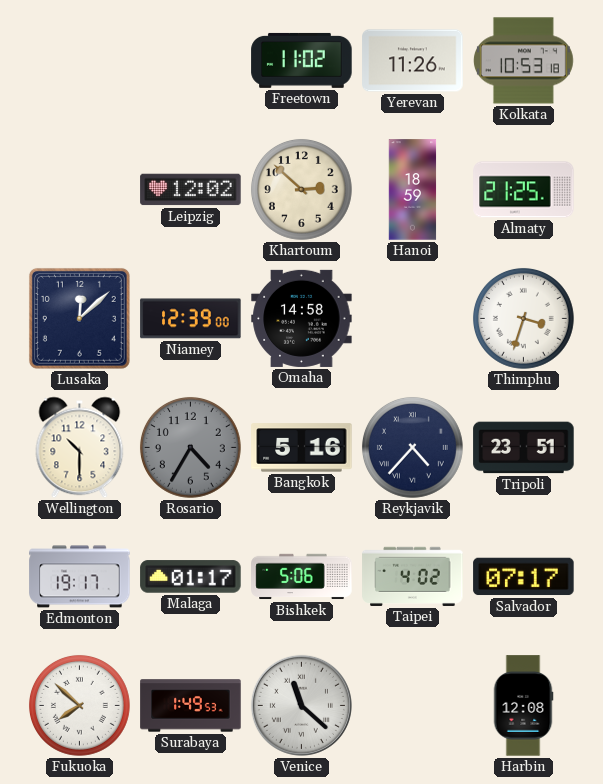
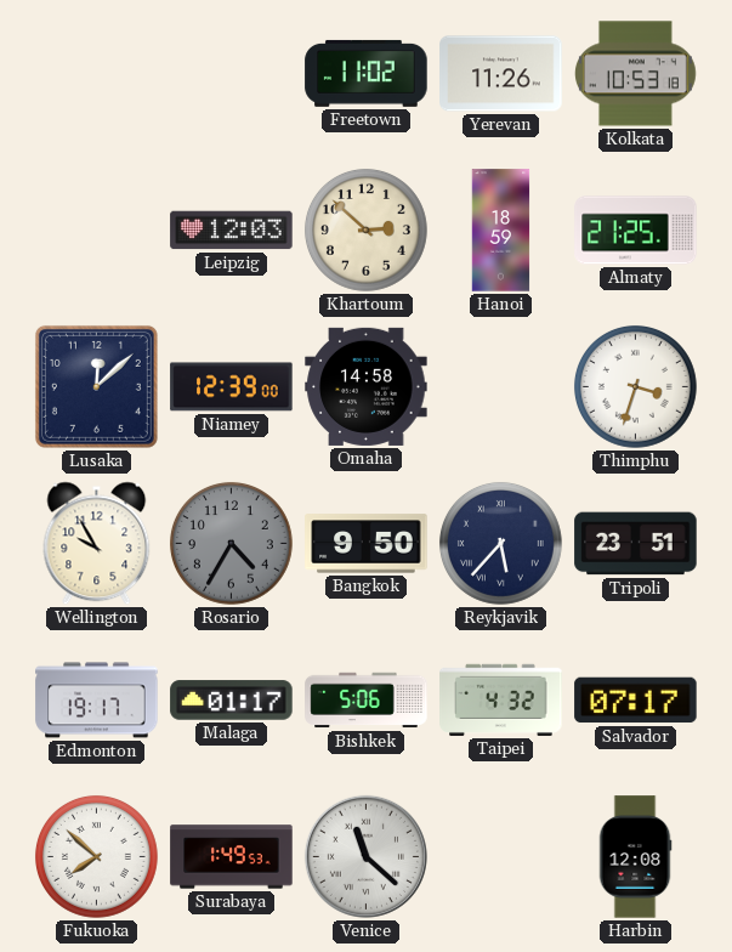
Leipzig: 12:02 -> 12:03 (232, 231)
Wellington: 10:30 -> 9:55 (97, 544)
Bangkok: 5:16 -> 9:50 (367, 544)
Reykjavik: 4:37 -> 5:37 (500, 543)
Taipei: 4:02 -> 4:32 (501, 699)
